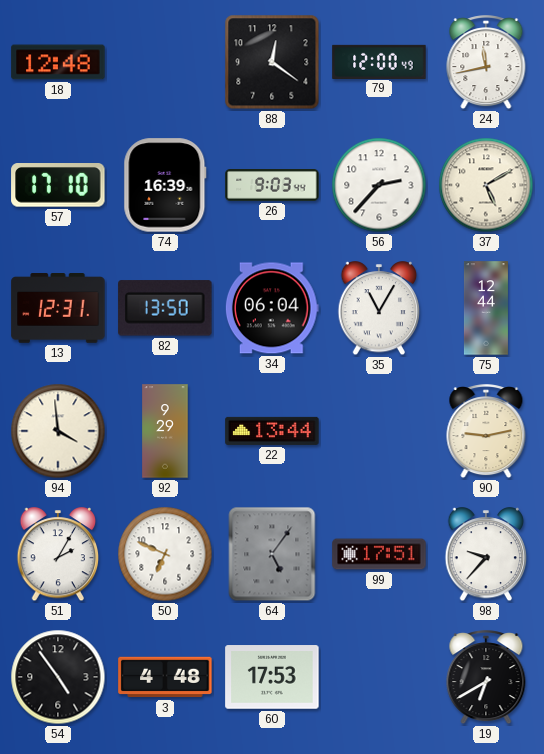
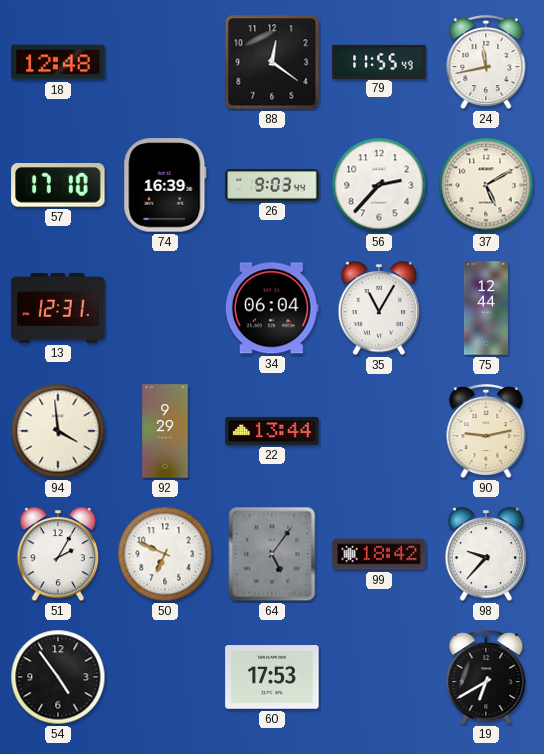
79: 12:00 -> 11:55 (379, 61)
82: 13:50 -> none (165, 308)
99: 17:51 -> 18:42 (379, 554)
3: 4:48 -> none (165, 677)
